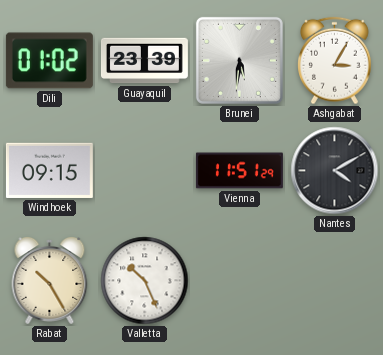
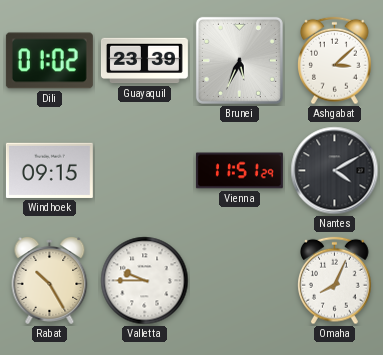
Brunei: 5:31 -> 5:34 (239, 60)
Ashgabat: 3:05 -> 3:08 (335, 61)
Valletta: 10:26 -> 9:45 (145, 281)
Omaha: none -> 8:04 (335, 281)
